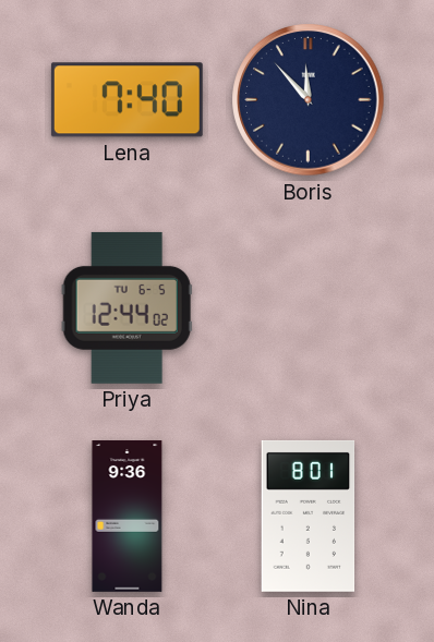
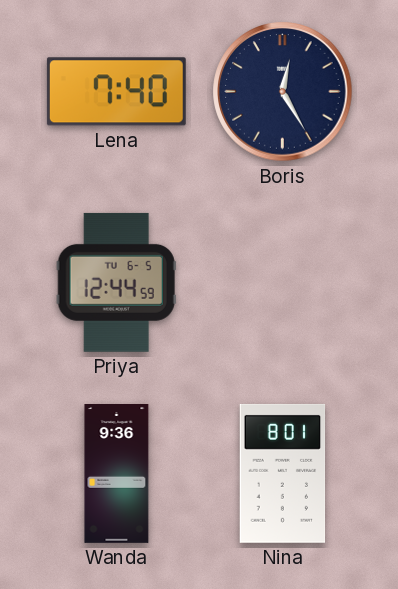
Boris: 11:53 -> 12:25 (283, 92)
Priya: 12:44:02 -> 12:44:59 (116, 282)
